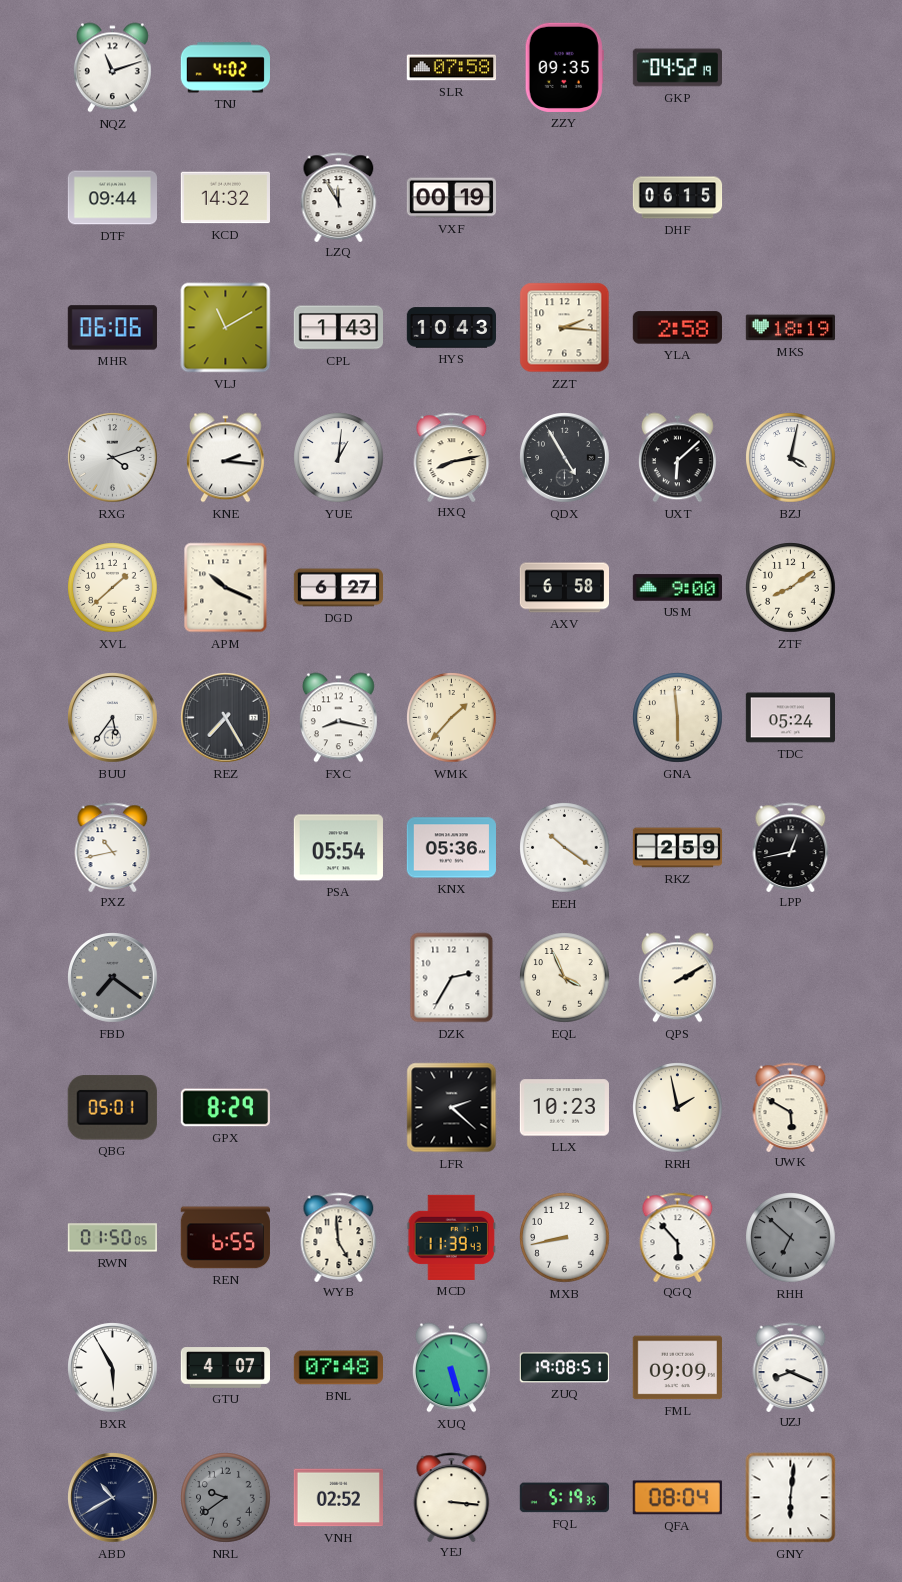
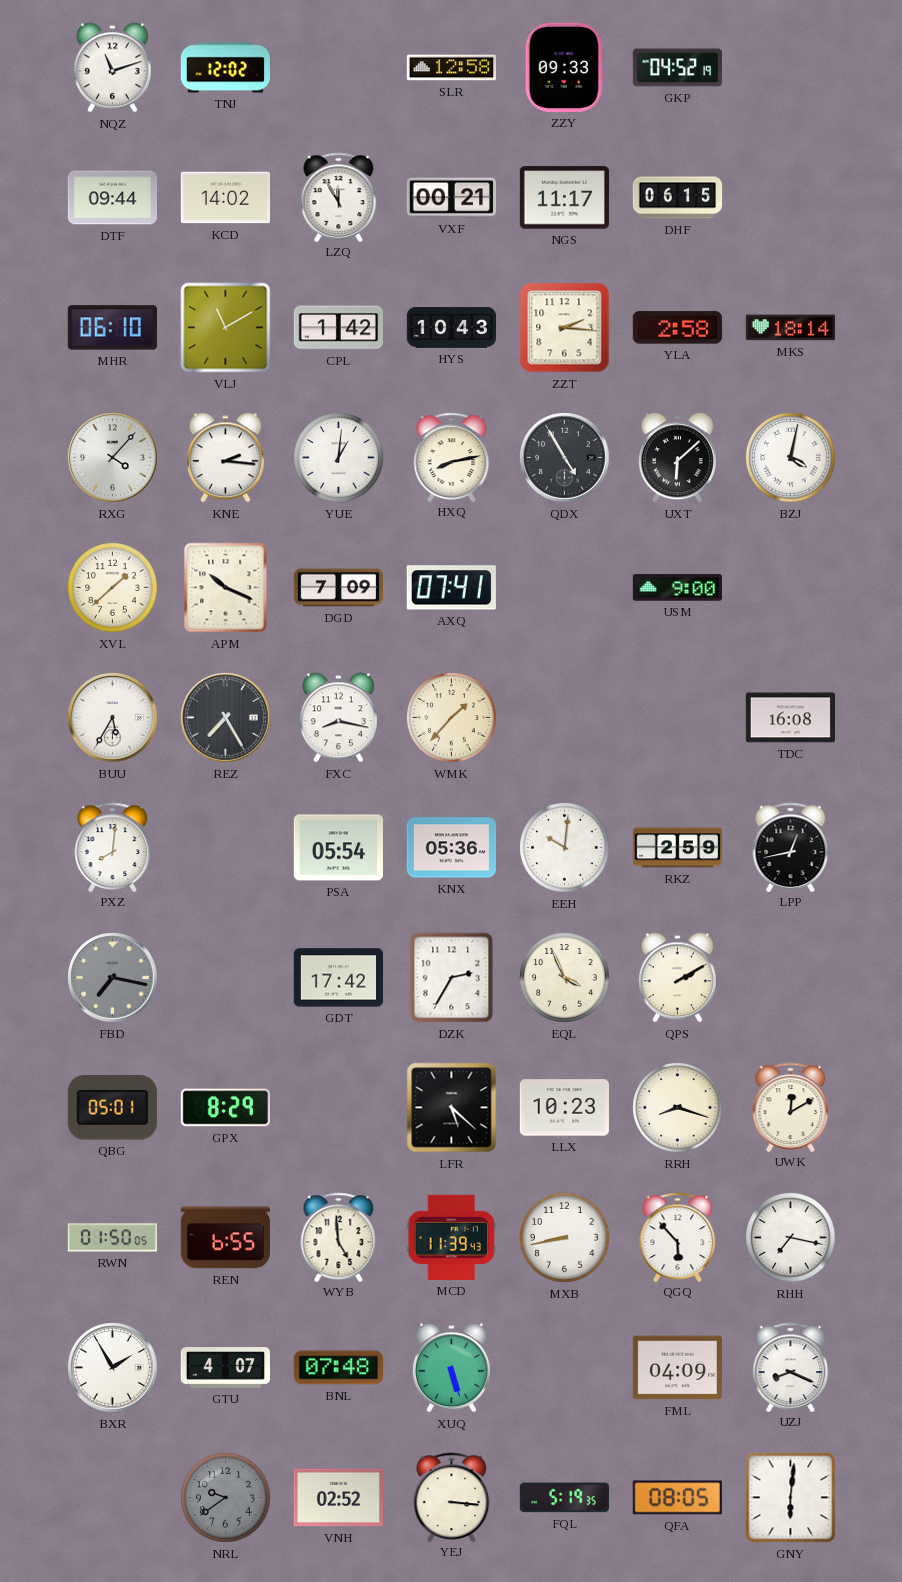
TNJ: 4:02 -> 12:02 (225, 68)
SLR: 07:58 -> 12:58 (451, 68)
ZZY: 09:35 -> 09:33 (564, 67)
KCD: 14:32 -> 14:02 (225, 198)
VXF: 00:19 -> 00:21 (451, 198)
NGS: none -> 11:17 (564, 198)
MHR: 06:06 -> 06:10 (112, 328)
CPL: 1:43 -> 1:42 (338, 328)
MKS: 18:19 -> 18:14 (790, 328)
RXG: 4:12 -> 4:07 (113, 458)
DGD: 6:27 -> 7:09 (339, 588)
AXQ: none -> 07:41 (451, 588)
AXV: 6:58 -> none (564, 588)
ZTF: 8:09 -> none (791, 588)
BUU: 5:36 -> 5:35 (113, 718)
GNA: 5:59 -> none (678, 718)
TDC: 05:24 -> 16:08 (790, 718)
PXZ: 10:43 -> 8:01 (113, 847)
EEH: 10:21 -> 10:01 (565, 848)
FBD: 7:21 -> 7:17 (113, 978)
GDT: none -> 17:42 (338, 978)
LFR: 2:22 -> 5:22 (452, 1108)
RRH: 1:58 -> 8:18 (678, 1108)
UWK: 5:50 -> 12:10 (791, 1107)
RHH: 6:52 -> 7:17 (791, 1238)
RHH dial: grey -> white (791, 1238)
BXR: 5:55 -> 1:55 (113, 1368)
ZUQ: 19:08 -> none (564, 1368)
FML: 09:09 -> 04:09 (677, 1368)
ABD: 10:40 -> none (113, 1498)
QFA: 08:04 -> 08:05 (677, 1498)
